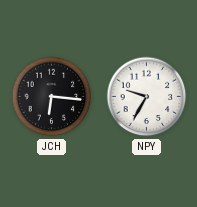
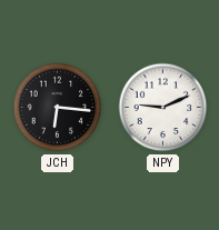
NPY: 9:35 -> 9:11 (163, 108)
